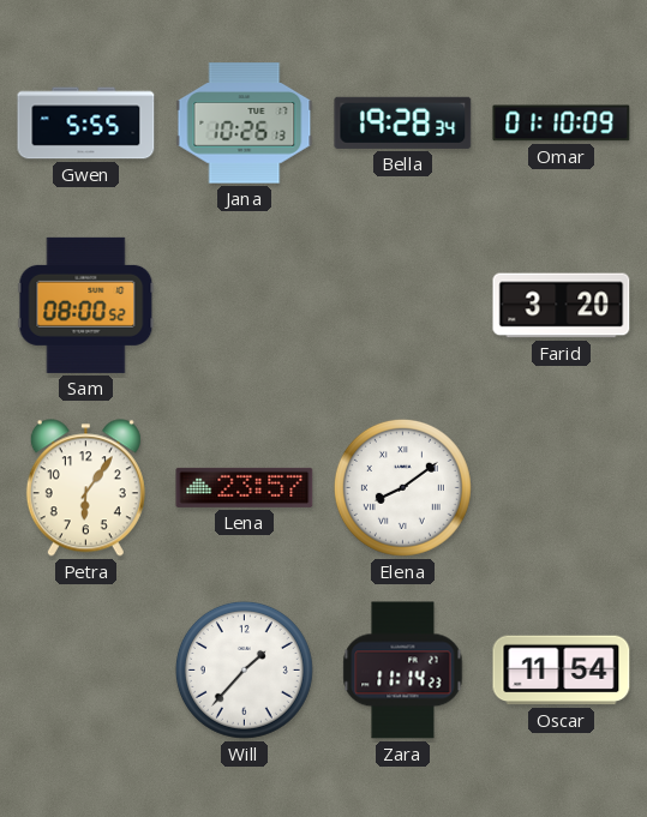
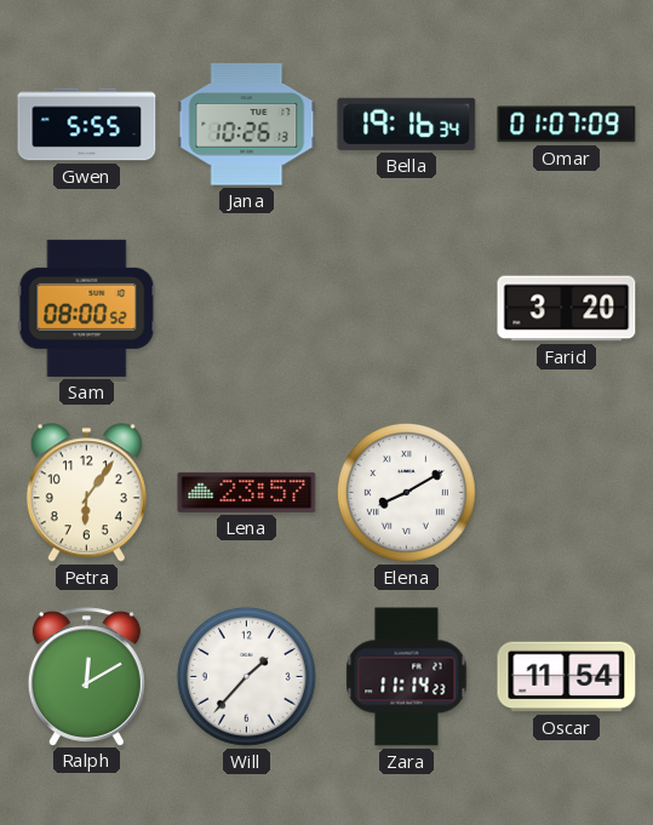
Bella: 19:28 -> 19:16 (407, 124)
Omar: 01:10 -> 01:07 (567, 125)
Elena: 8:09 -> 8:10 (406, 492)
Ralph: none -> 12:10 (86, 676)
